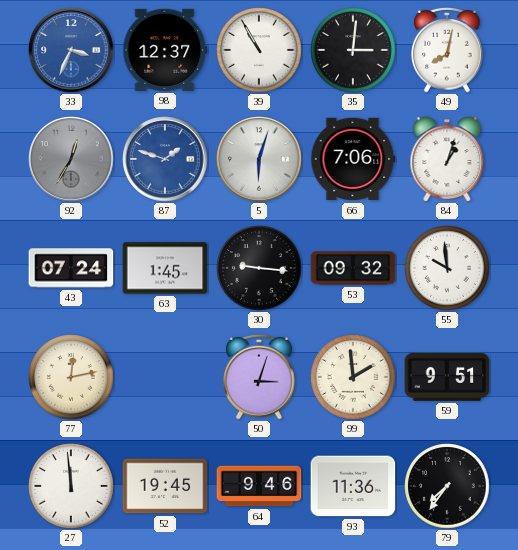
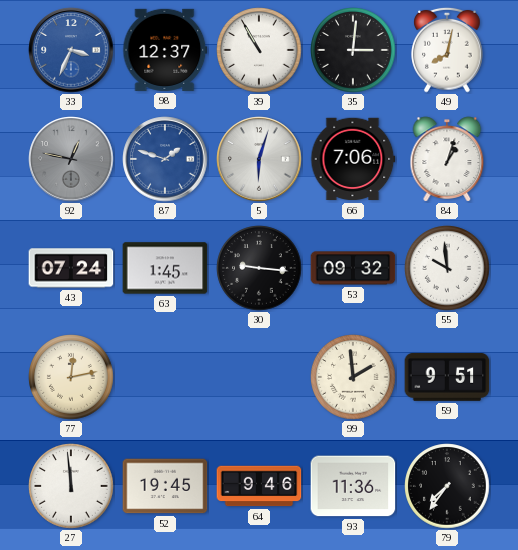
92: 12:35 -> 12:47 (71, 159)
50: 3:03 -> none (259, 377)
